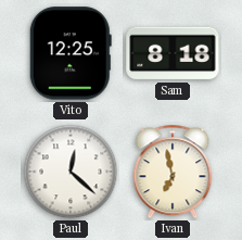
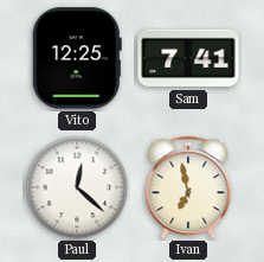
Sam: 8:18 -> 7:41 (188, 58)
